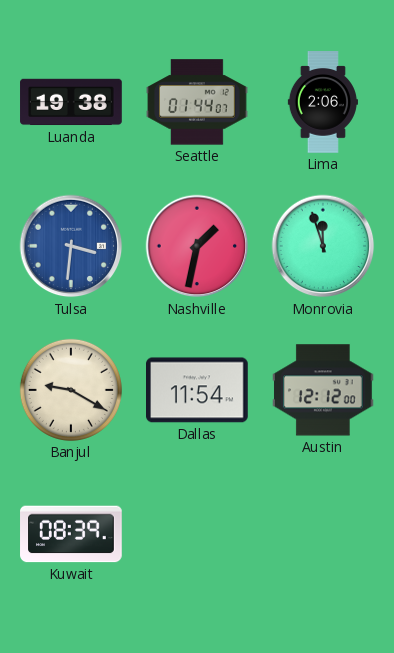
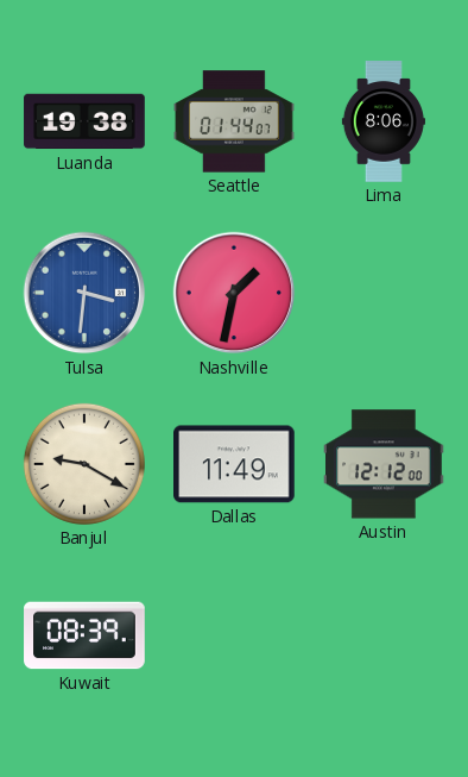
Lima: 2:06 -> 8:06 (384, 121)
Monrovia: 11:57 -> none (323, 246)
Dallas: 11:54 -> 11:49 (235, 464)
